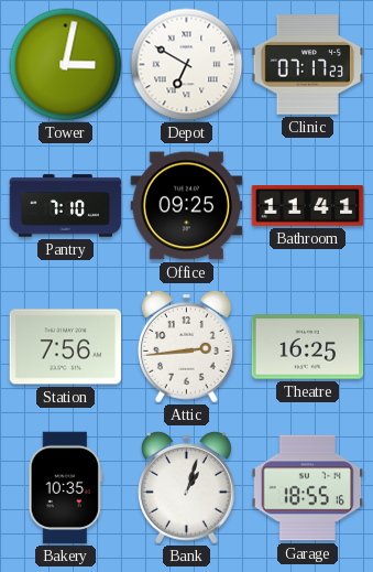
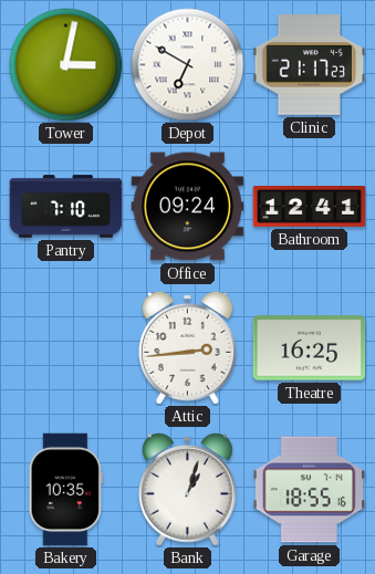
Clinic: 07:17 -> 21:17 (310, 65)
Office: 09:25 -> 09:24 (188, 207)
Bathroom: 11:41 -> 12:41 (310, 207)
Station: 7:56 -> none (66, 347)
